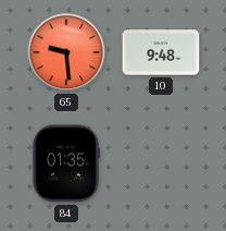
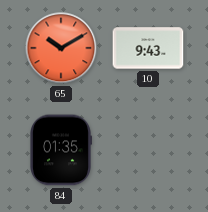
65: 9:29 -> 10:10 (61, 48)
10: 9:48 -> 9:43 (148, 48)
